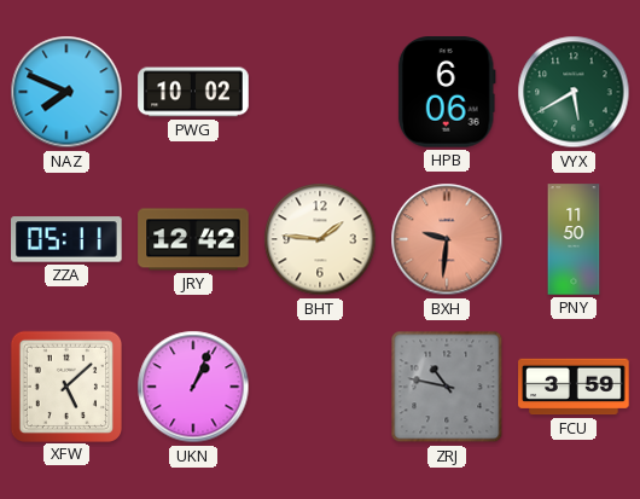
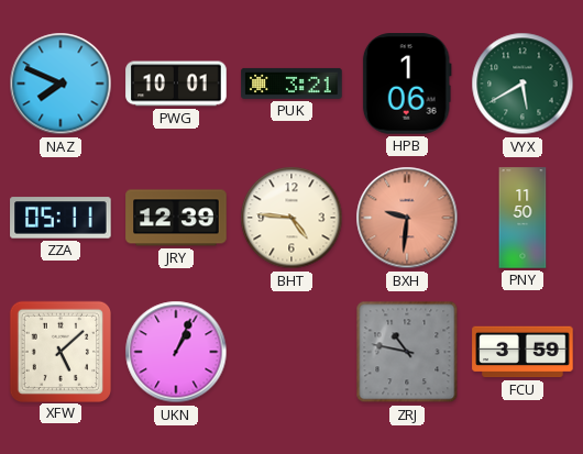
PWG: 10:02 -> 10:01 (176, 84)
PUK: none -> 3:21 (291, 84)
HPB: 6:06 -> 1:06 (407, 84)
JRY: 12:42 -> 12:39 (176, 218)
BHT: 1:46 -> 4:46 (291, 218)
